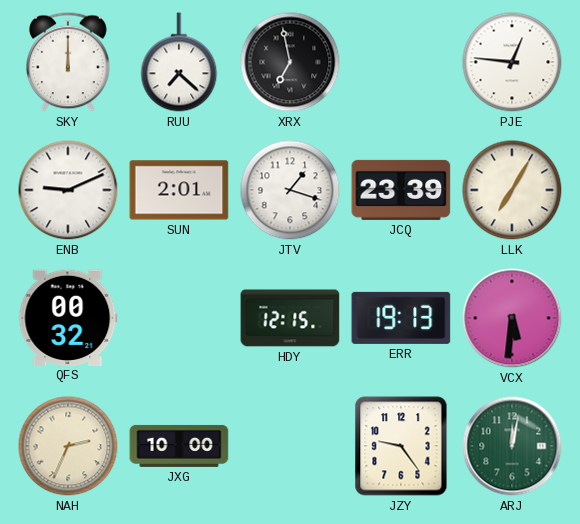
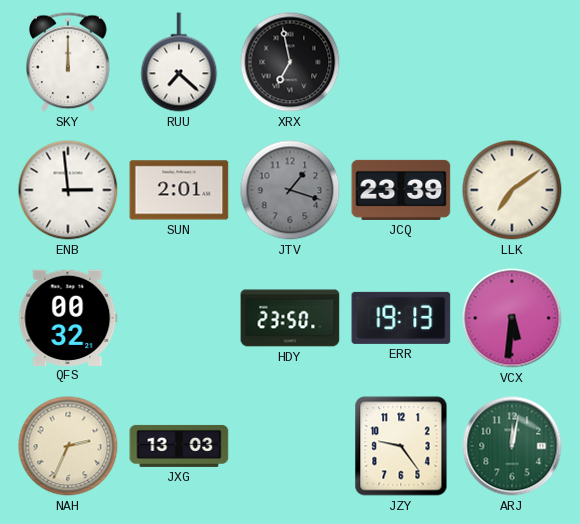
PJE: 12:46 -> none (512, 62)
ENB: 9:11 -> 2:59 (68, 190)
JTV dial: white -> grey (290, 190)
LLK: 7:05 -> 7:09 (512, 190)
HDY: 12:15 -> 23:50 (290, 318)
JXG: 10:00 -> 13:03 (179, 446)
